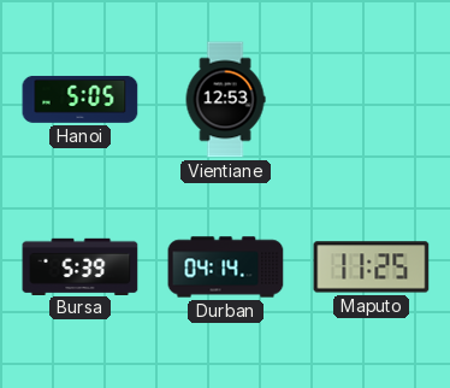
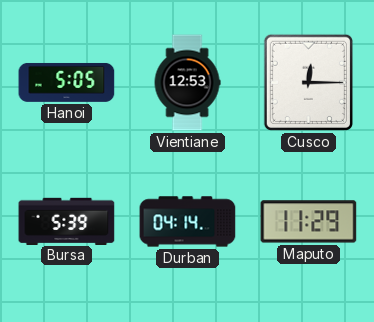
Cusco: none -> 12:15 (308, 82)
Maputo: 11:25 -> 11:29 (309, 222)
